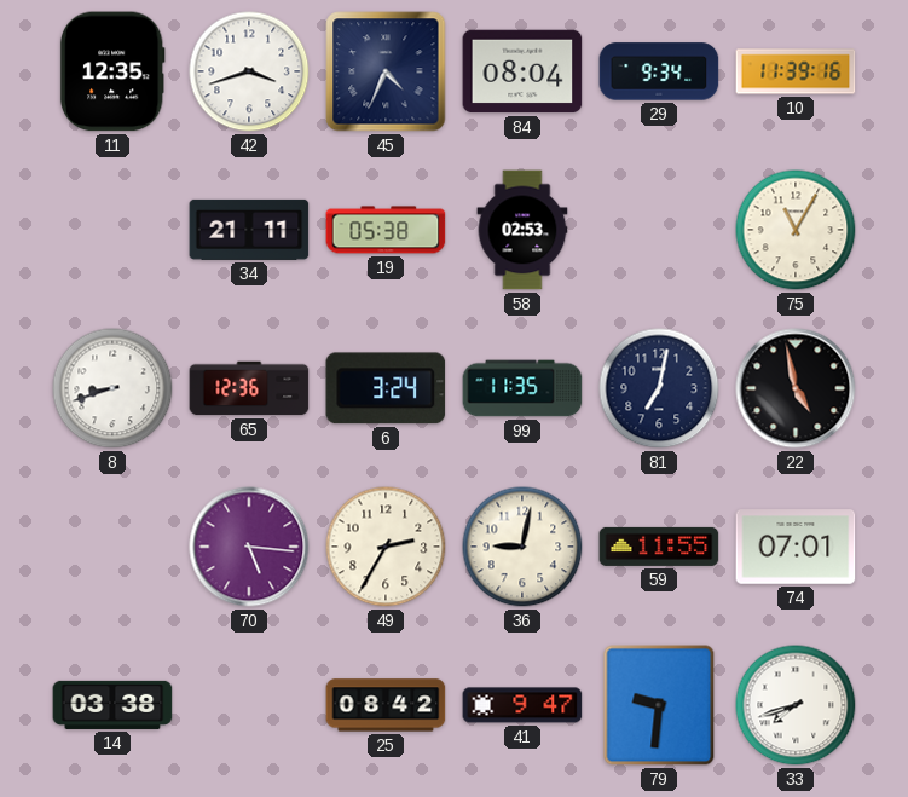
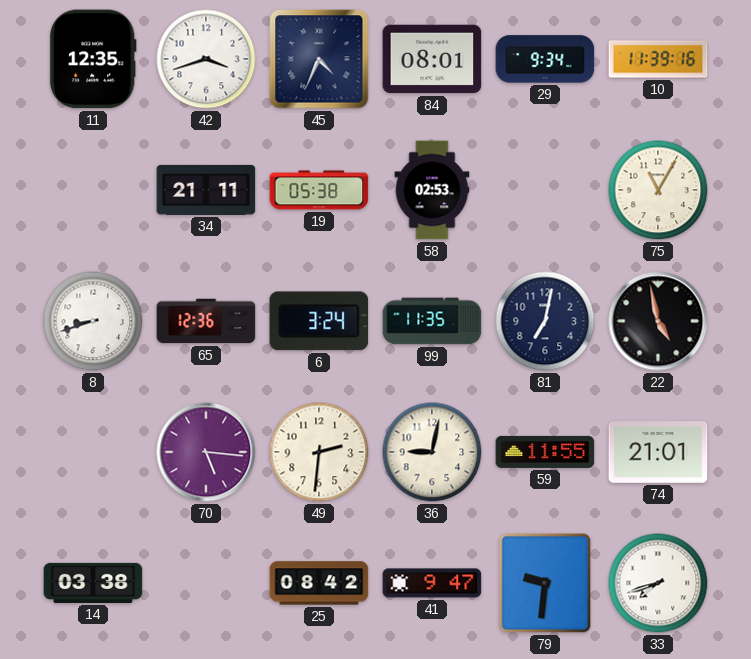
84: 08:04 -> 08:01 (432, 59)
49: 2:35 -> 2:31 (319, 452)
74: 07:01 -> 21:01 (658, 452)
